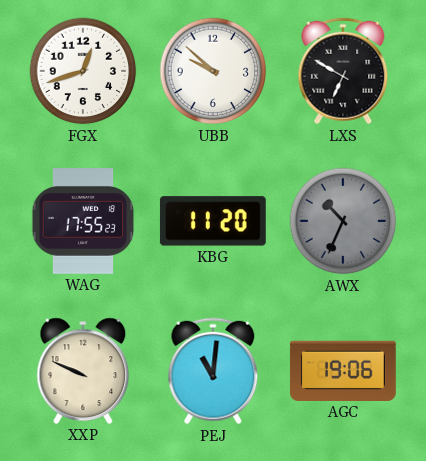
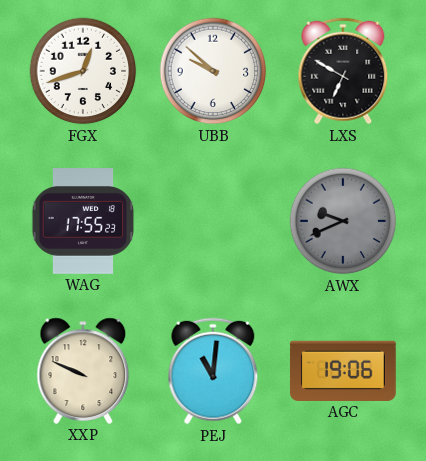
KBG: 11:20 -> none (213, 221)
AWX: 10:34 -> 9:41 (343, 221)
